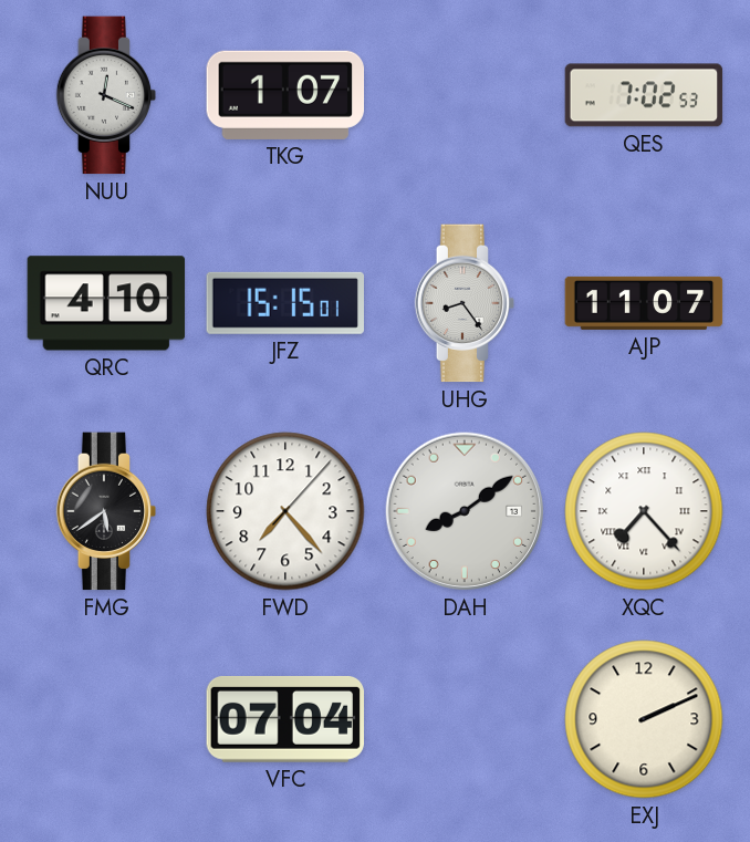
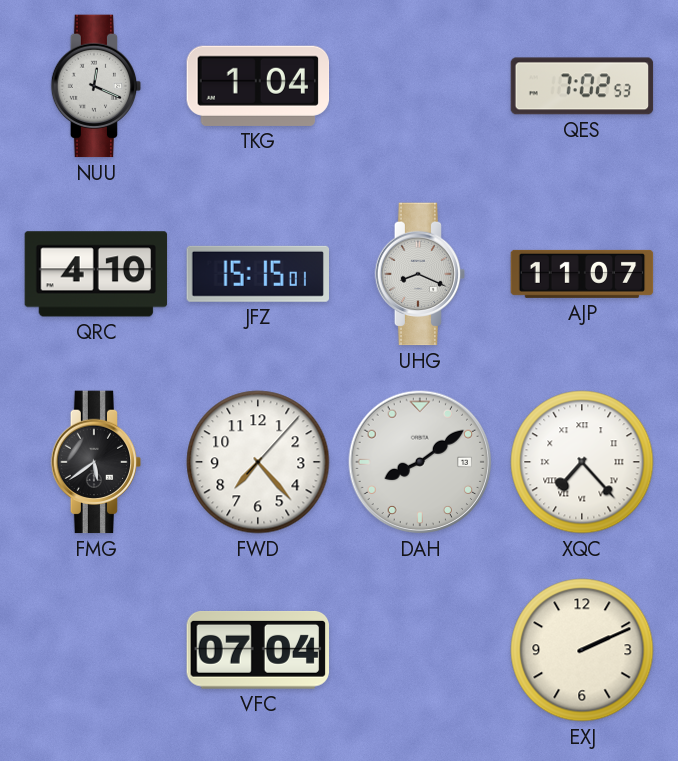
TKG: 1:07 -> 1:04 (258, 86)
UHG: 8:24 -> 8:19 (420, 274)
